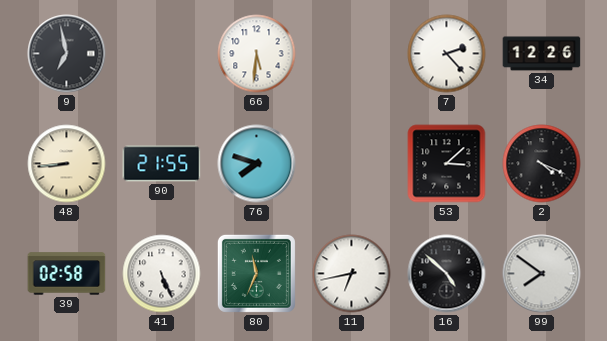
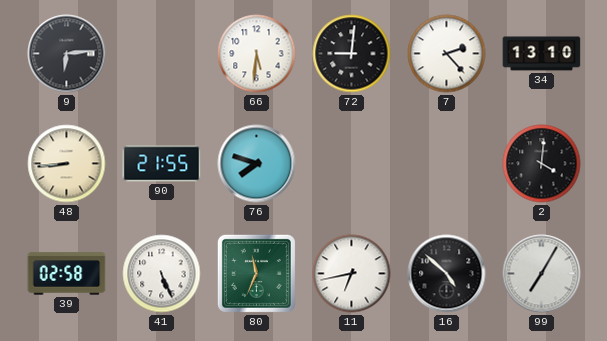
9: 6:58 -> 6:14 (67, 54)
72: none -> 9:01 (352, 54)
34: 12:26 -> 13:10 (542, 54)
53: 3:08 -> none (447, 164)
2: 4:19 -> 4:01 (542, 164)
99: 7:51 -> 7:05 (542, 274)
